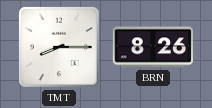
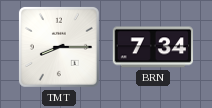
BRN: 8:26 -> 7:34 (153, 47)
